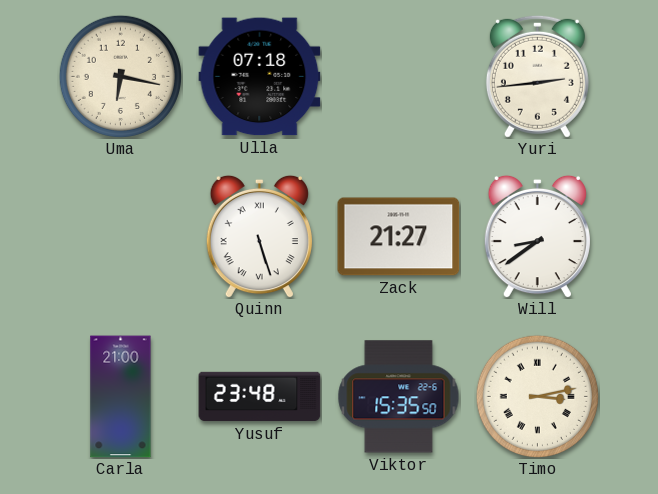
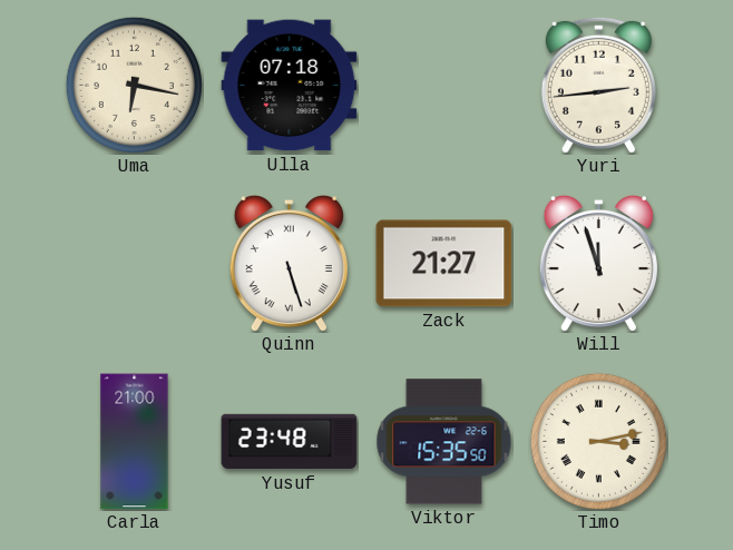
Will: 8:39 -> 11:57 (598, 263)
